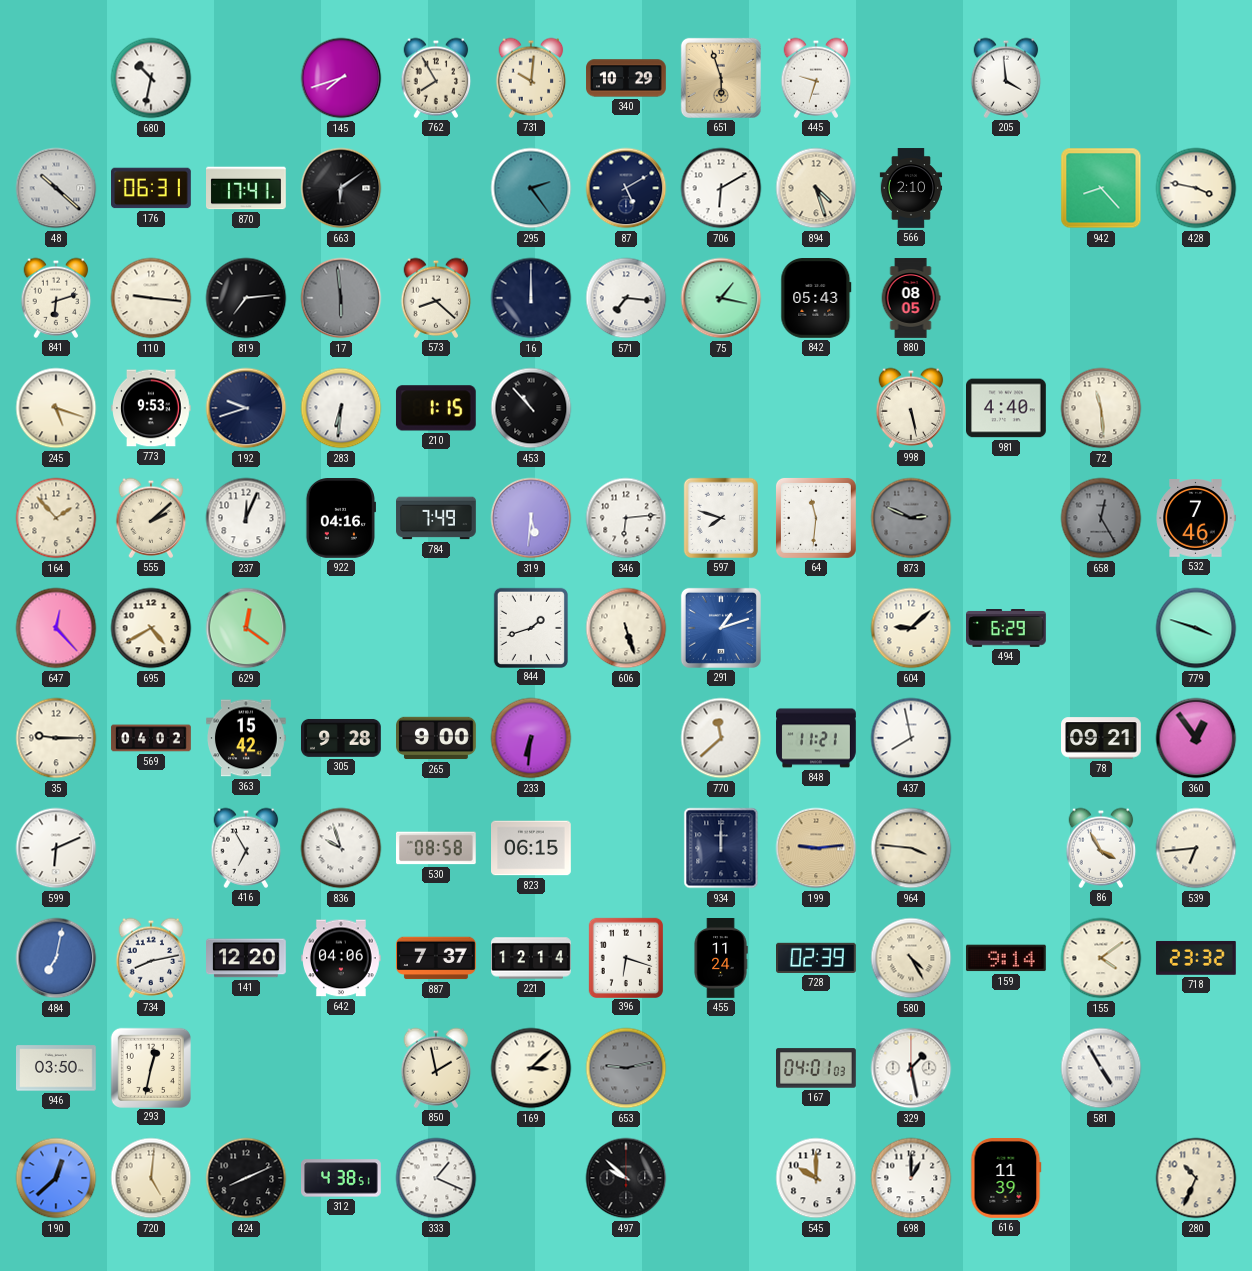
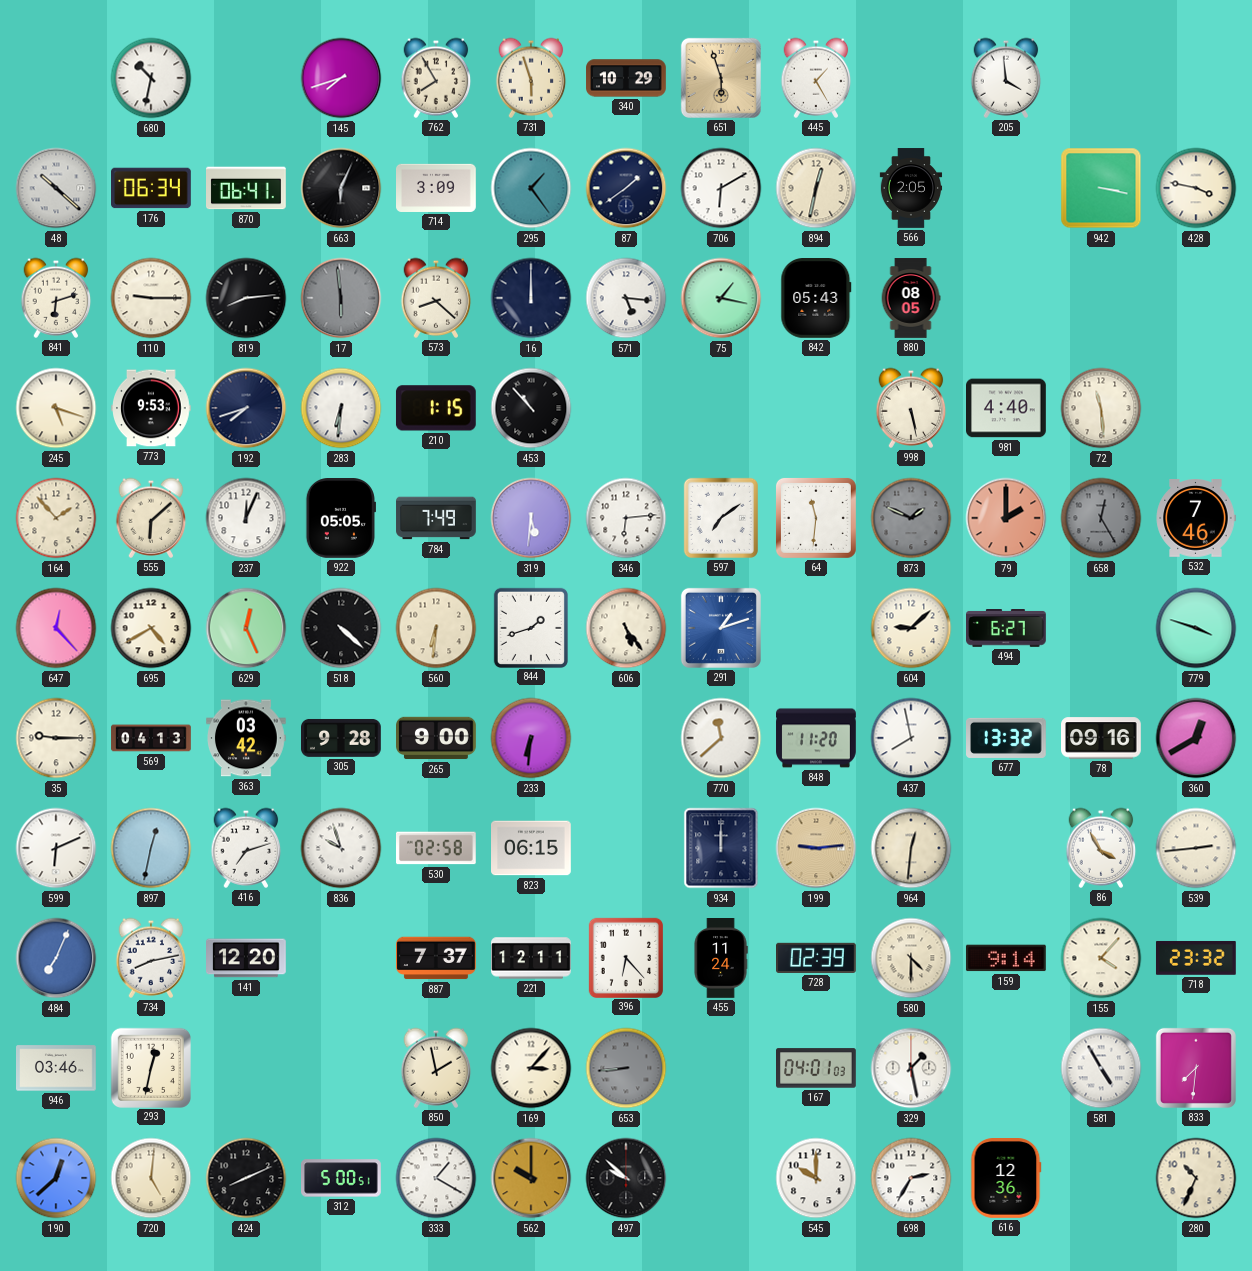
731: 10:01 -> 5:57 (531, 78)
445: 9:33 -> 1:25 (816, 78)
176: 06:31 -> 06:34 (152, 188)
870: 17:41 -> 06:41 (247, 188)
663: 6:09 -> 6:04 (341, 188)
714: none -> 3:09 (437, 188)
295: 2:24 -> 1:24 (531, 188)
87: 5:10 -> 1:39 (626, 188)
894: 4:27 -> 12:32 (816, 188)
566: 2:10 -> 2:05 (911, 188)
942: 8:23 -> 3:17 (1101, 188)
110: 9:16 -> 9:15 (151, 298)
819: 7:14 -> 8:14 (246, 298)
571: 7:16 -> 5:16 (626, 298)
192: 9:42 -> 7:42 (246, 408)
555: 2:08 -> 6:08 (151, 518)
922: 04:16 -> 05:05 (340, 519)
597: 7:48 -> 7:09 (721, 518)
873: 2:49 -> 1:49 (911, 518)
79: none -> 2:00 (1006, 518)
629: 12:21 -> 12:26 (246, 628)
518: none -> 4:22 (341, 628)
560: none -> 6:31 (436, 628)
606: 5:27 -> 5:24 (626, 628)
494: 6:29 -> 6:27 (1007, 629)
569: 04:02 -> 04:13 (151, 738)
363: 15:42 -> 03:42 (247, 738)
848: 11:21 -> 11:20 (816, 738)
677: none -> 13:32 (1007, 738)
78: 09:21 -> 09:16 (1101, 738)
360: 12:54 -> 12:40 (1196, 738)
897: none -> 12:32 (151, 848)
416: 6:55 -> 7:12 (246, 848)
530: 08:58 -> 02:58 (437, 848)
964: 3:46 -> 12:31 (911, 848)
539: 6:44 -> 2:44 (1196, 848)
484: 7:02 -> 7:04 (56, 958)
642: 04:06 -> none (342, 958)
221: 12:14 -> 12:11 (531, 958)
396: 6:18 -> 6:23 (625, 957)
580: 4:25 -> 4:30 (911, 958)
155: 4:09 -> 4:07 (1101, 958)
946: 03:50 -> 03:46 (57, 1068)
169: 3:08 -> 3:07 (531, 1068)
653: 9:13 -> 8:44 (626, 1068)
833: none -> 7:31 (1196, 1068)
312: 4:38 -> 5:00 (342, 1178)
333: 1:19 -> 1:20 (436, 1178)
562: none -> 10:00 (531, 1178)
698: 1:00 -> 2:35 (911, 1178)
616: 11:39 -> 12:36 (1006, 1179)
